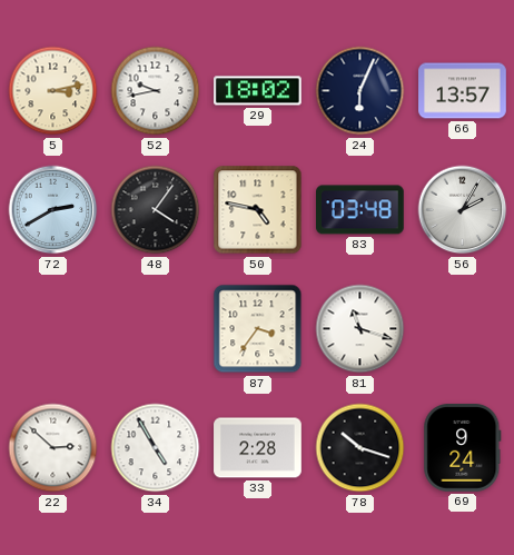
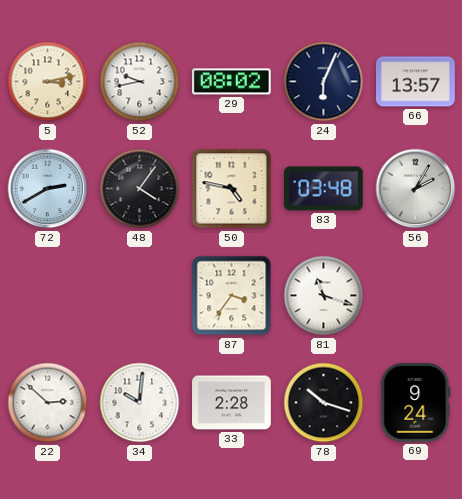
29: 18:02 -> 08:02 (232, 82)
34: 4:55 -> 10:01 (140, 403)
